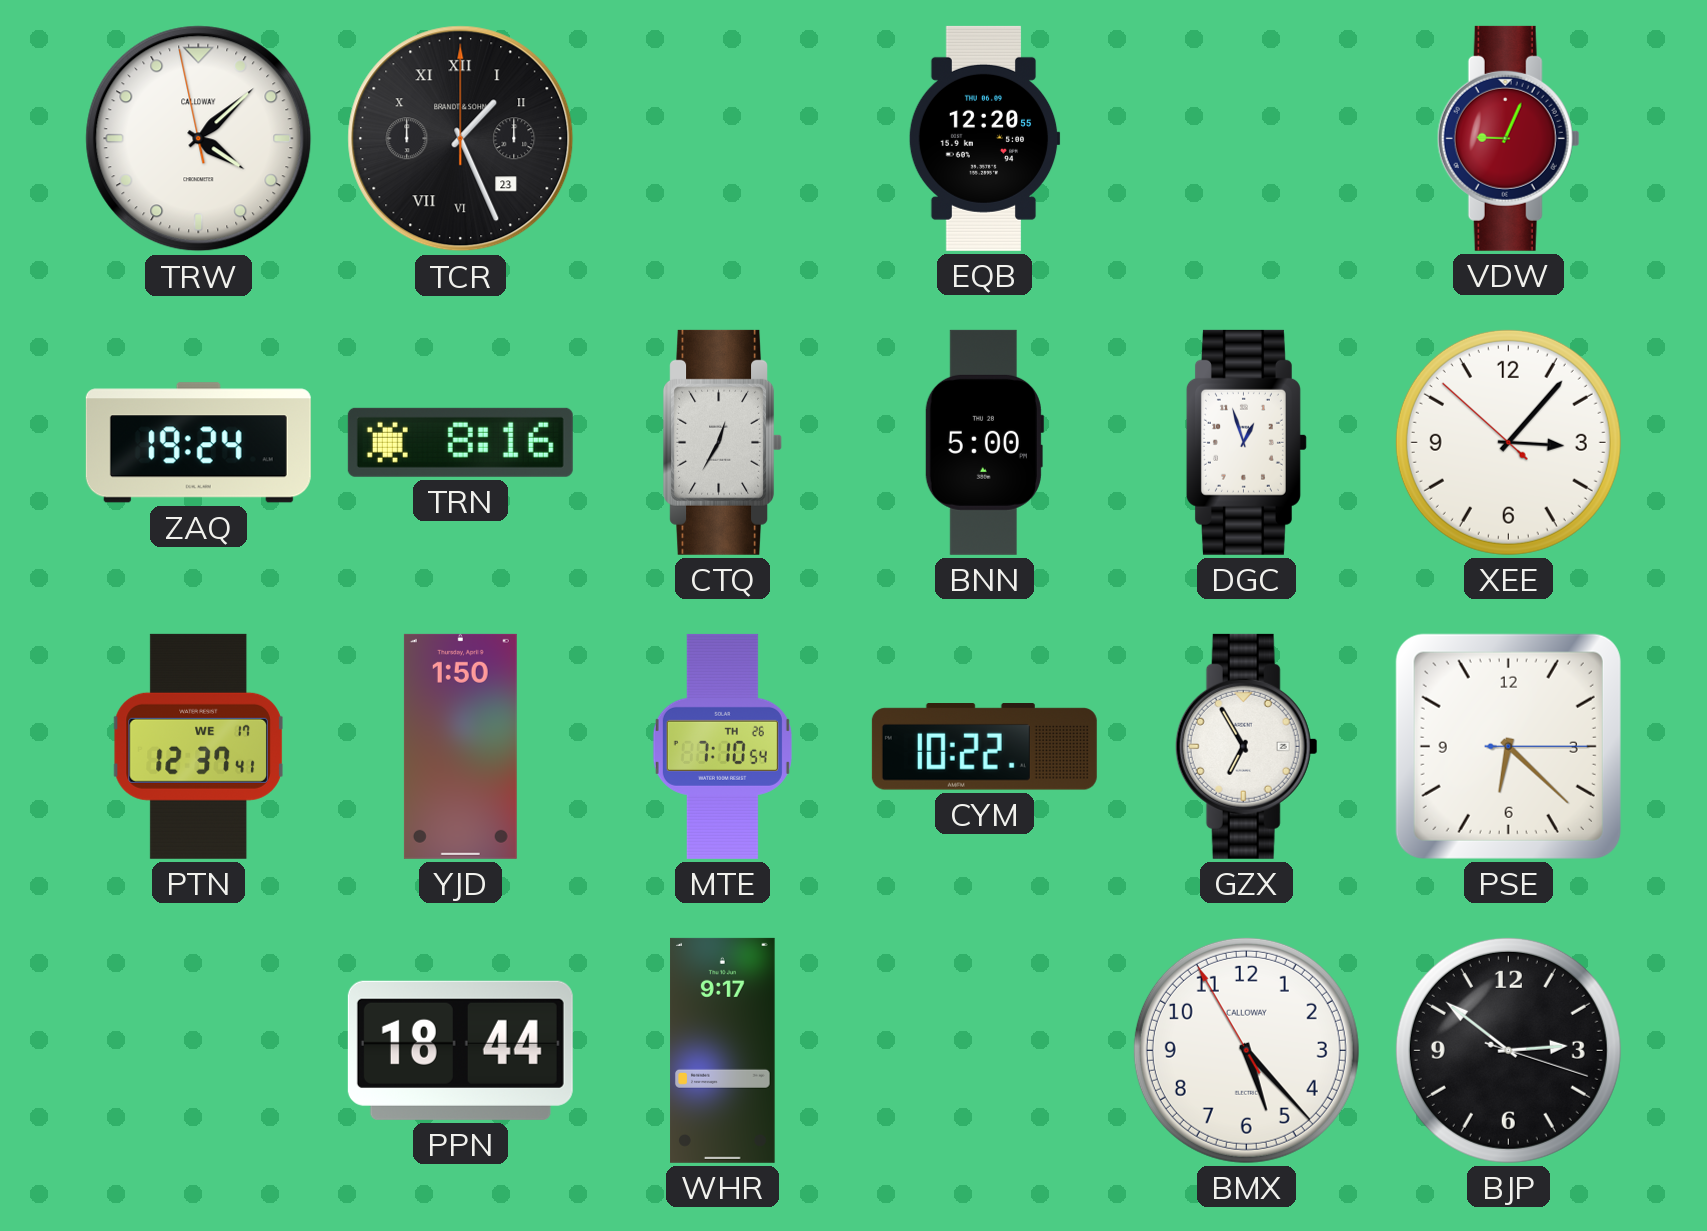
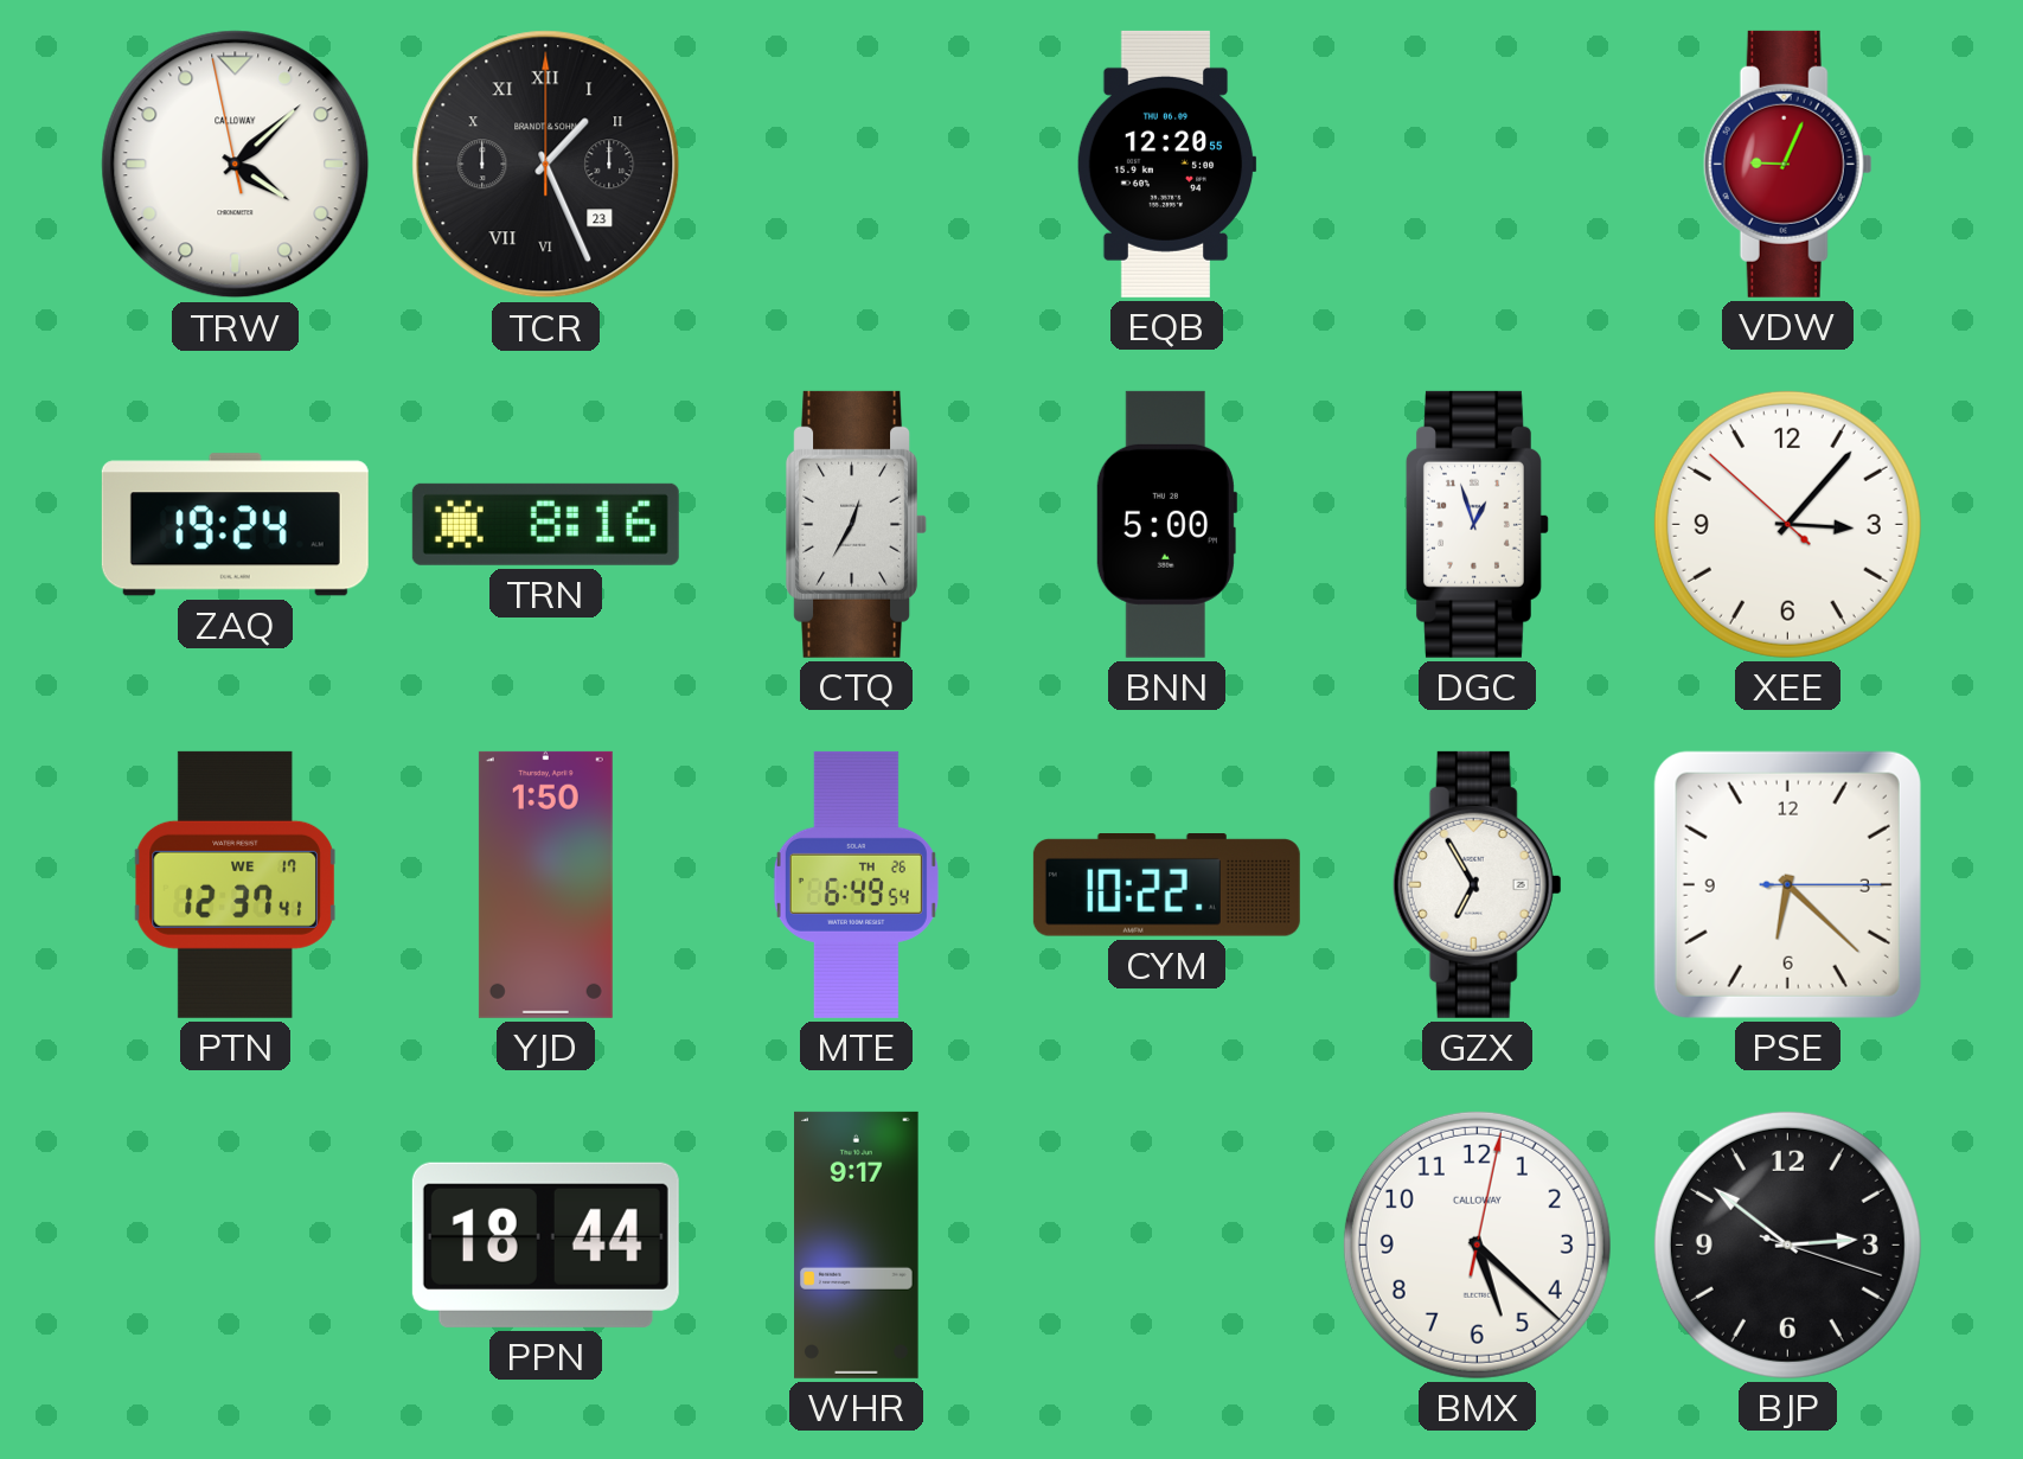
MTE: 7:10 -> 6:49 (856, 884)
BMX: 5:22:55 -> 5:22:02 (1477, 1244)
